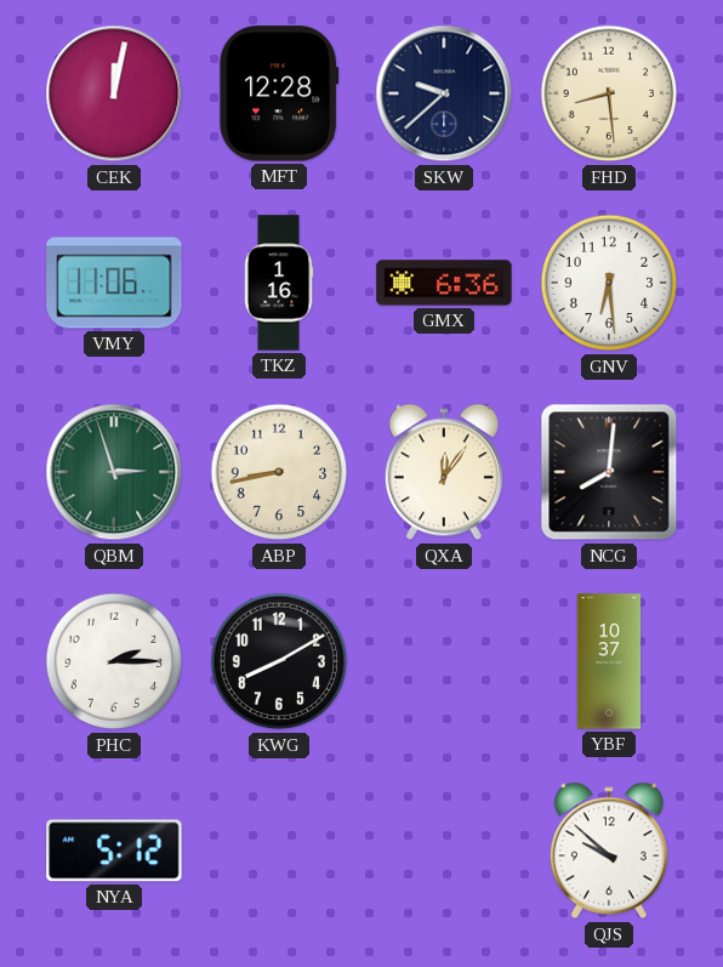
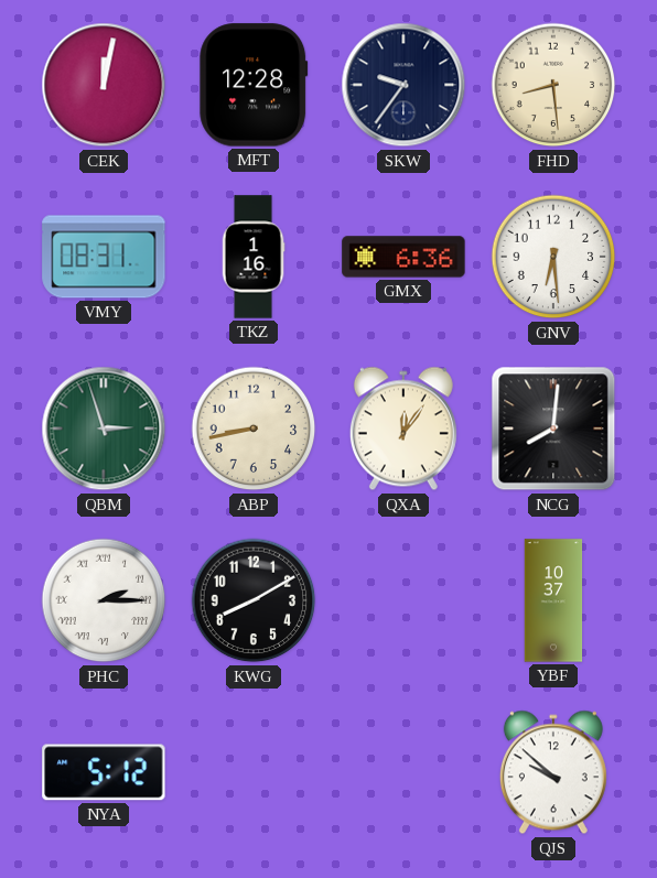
SKW: 9:38 -> 9:36 (403, 85)
VMY: 11:06 -> 08:31 (104, 257)
PHC numerals: Arabic -> Roman (104, 600)
